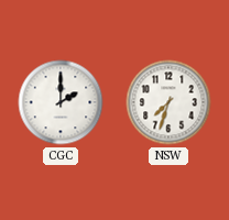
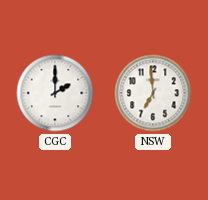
NSW: 7:33 -> 6:59 (153, 93)
